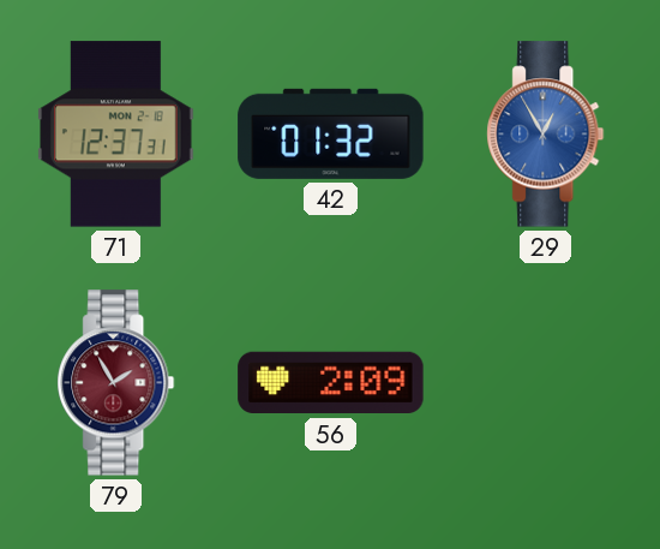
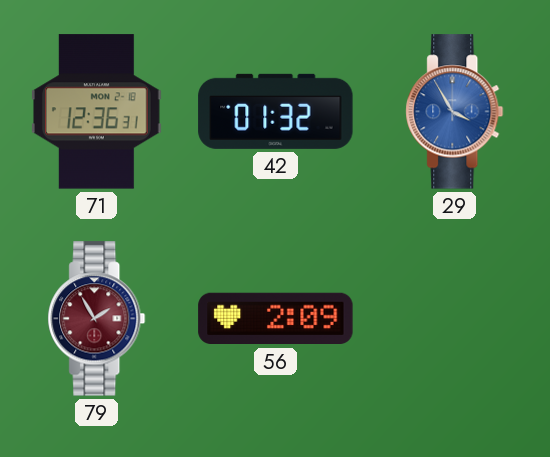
71: 12:37 -> 12:36 (97, 112)
29: 12:55 -> 3:55 (455, 112)
